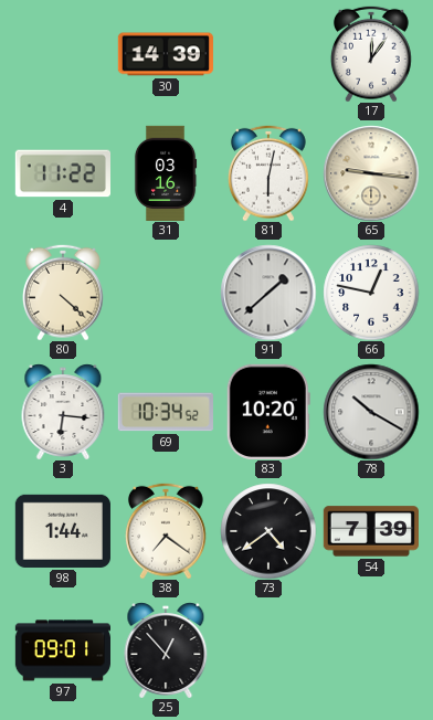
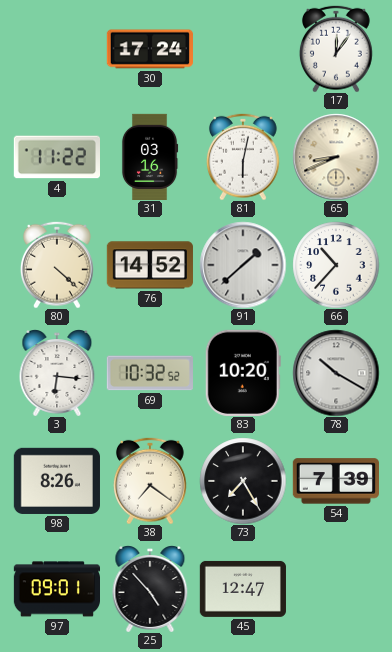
30: 14:39 -> 17:24 (150, 49)
65: 9:16 -> 8:41 (336, 157)
76: none -> 14:52 (150, 265)
66: 12:47 -> 10:37 (336, 265)
69: 10:34 -> 10:32 (150, 373)
98: 1:44 -> 8:26 (57, 481)
73: 4:39 -> 7:25 (243, 481)
25: 12:53 -> 4:53 (150, 589)
45: none -> 12:47 (242, 589)
